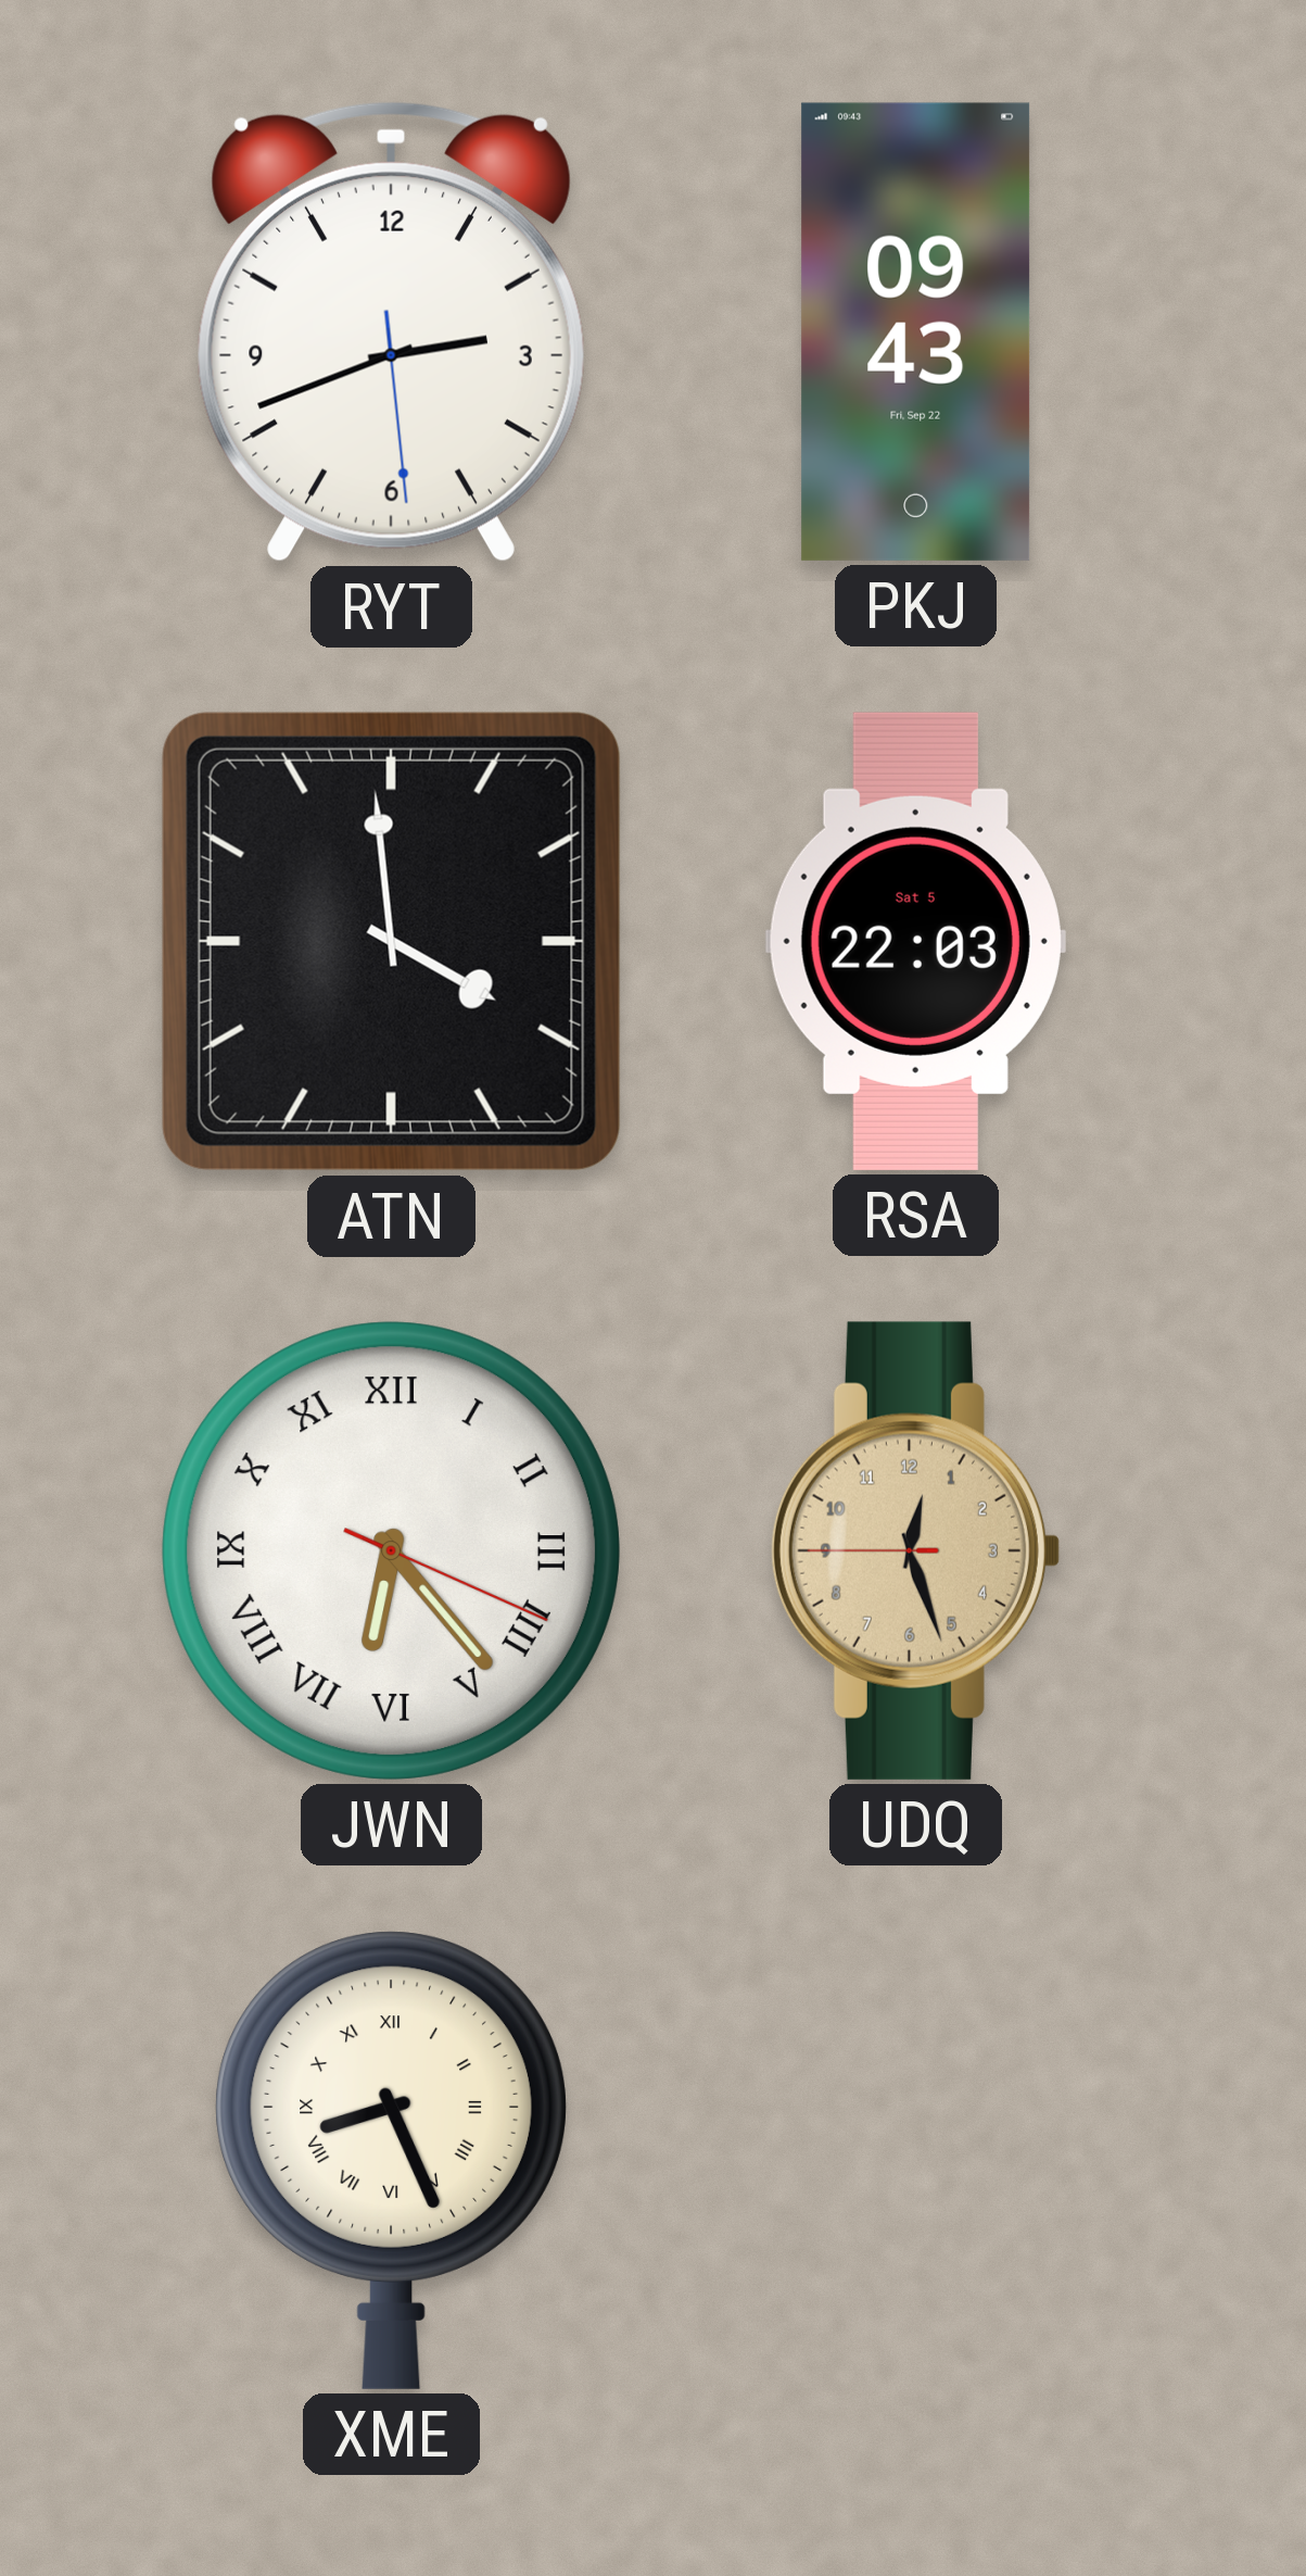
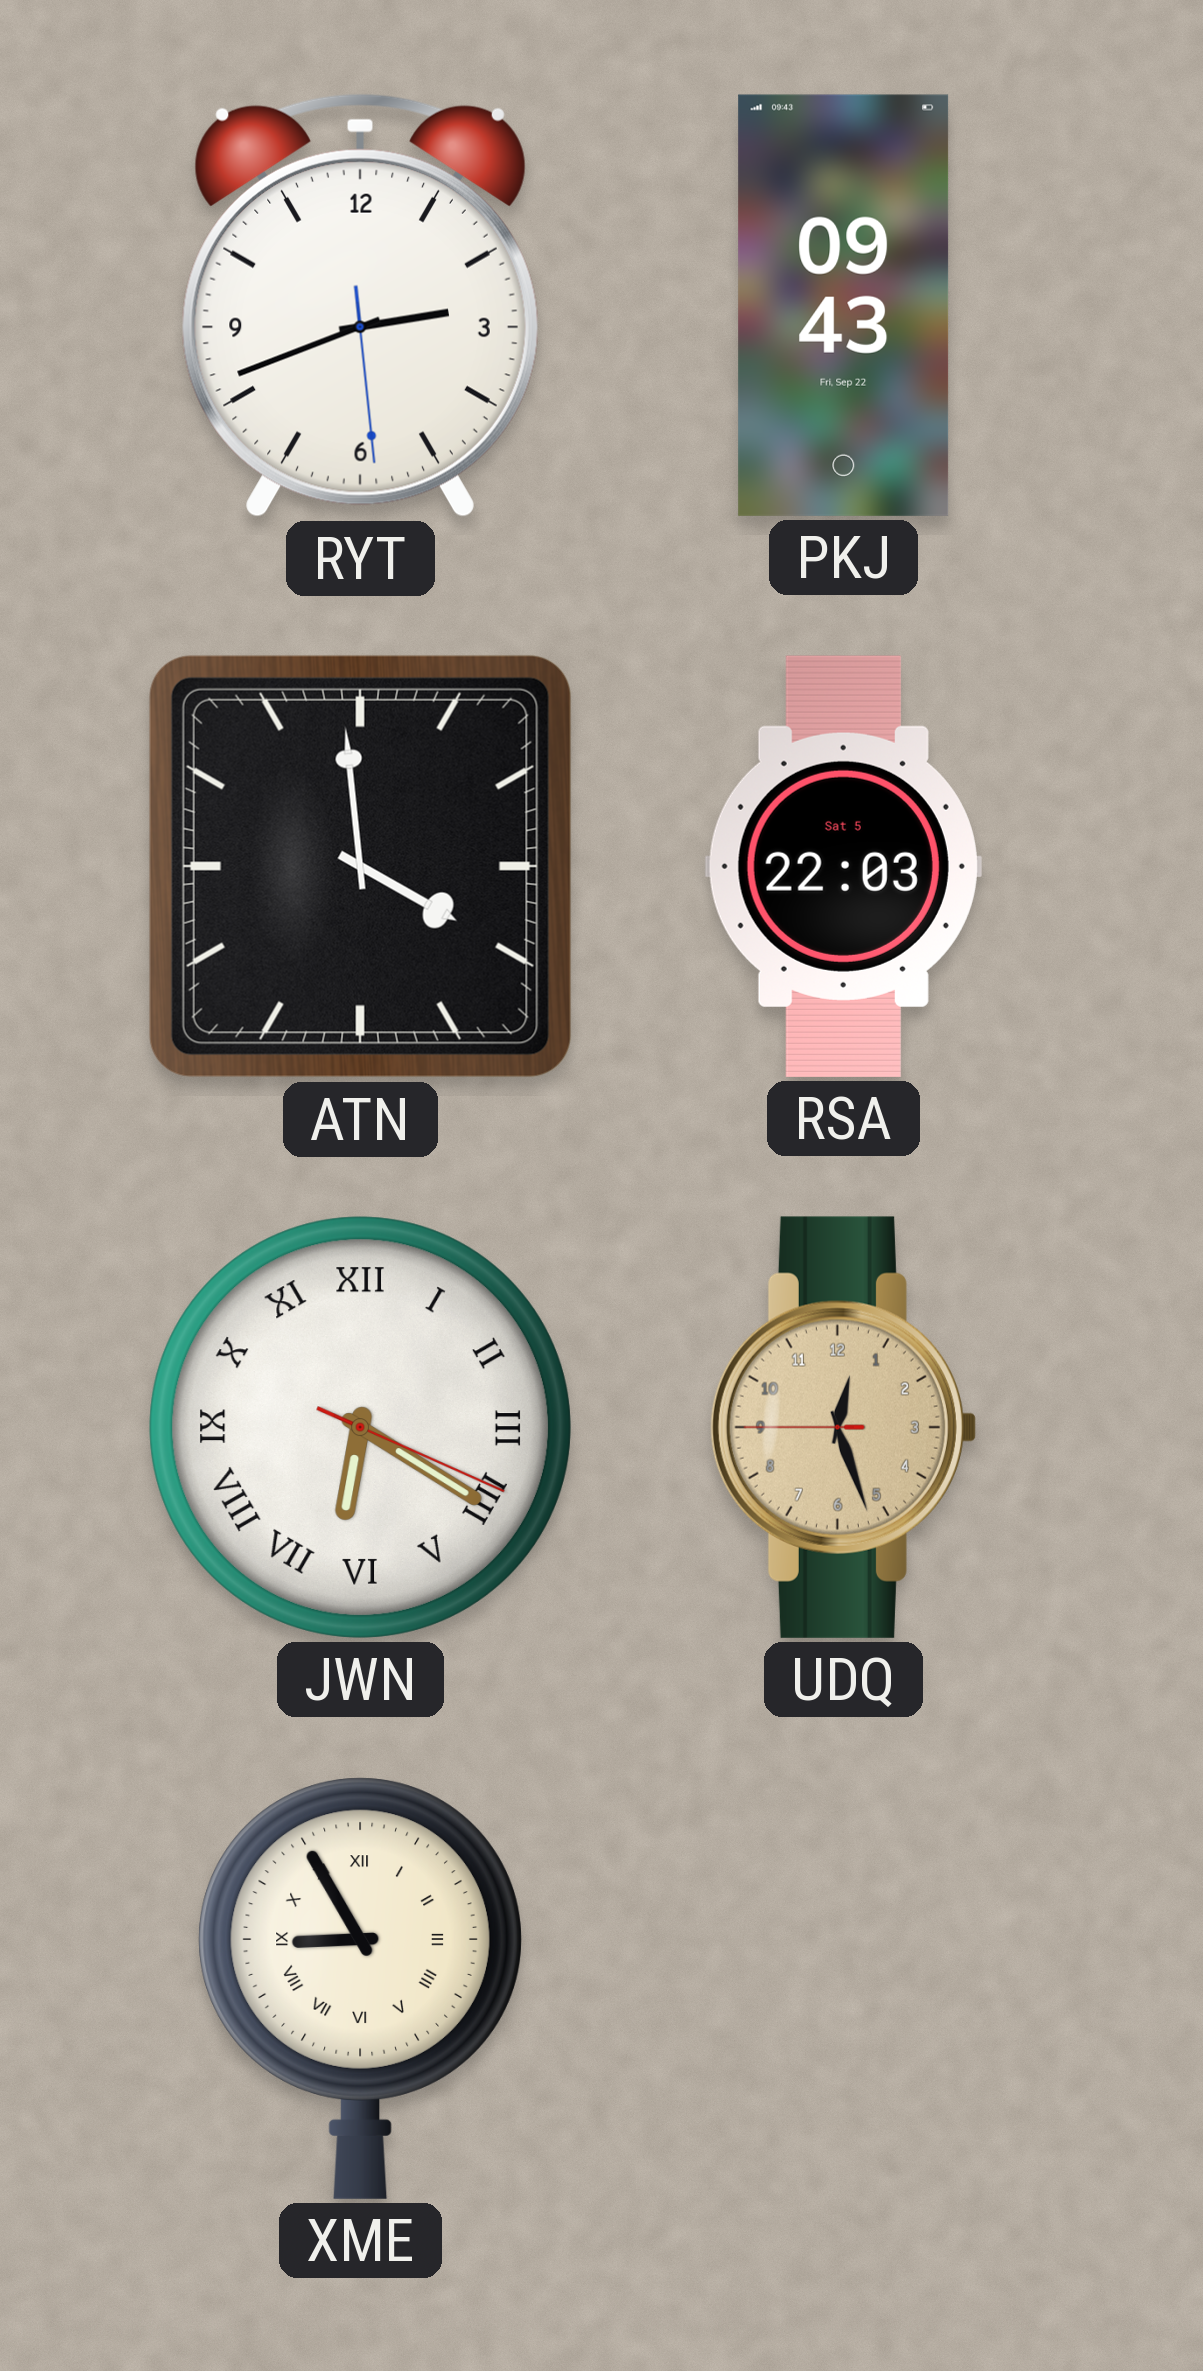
JWN: 6:23 -> 6:20 (360, 1427)
XME: 8:26 -> 8:55 (360, 1988)
